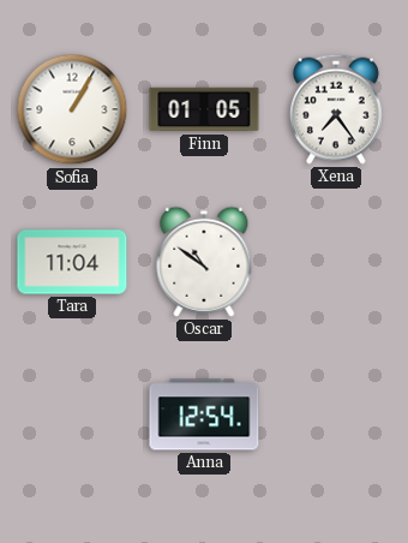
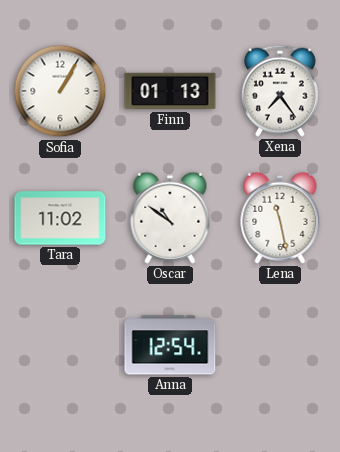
Finn: 01:05 -> 01:13 (170, 91)
Tara: 11:04 -> 11:02 (60, 218)
Lena: none -> 11:28 (280, 218)
